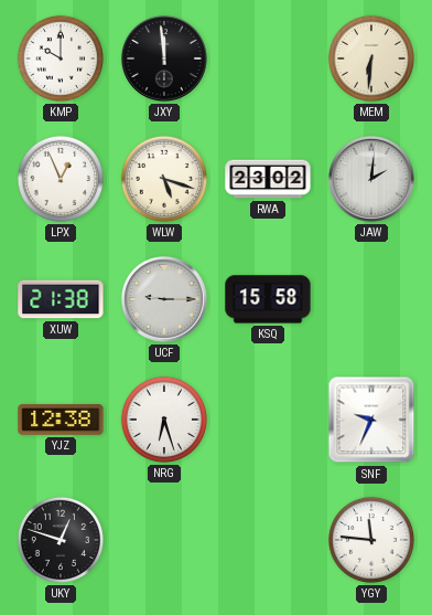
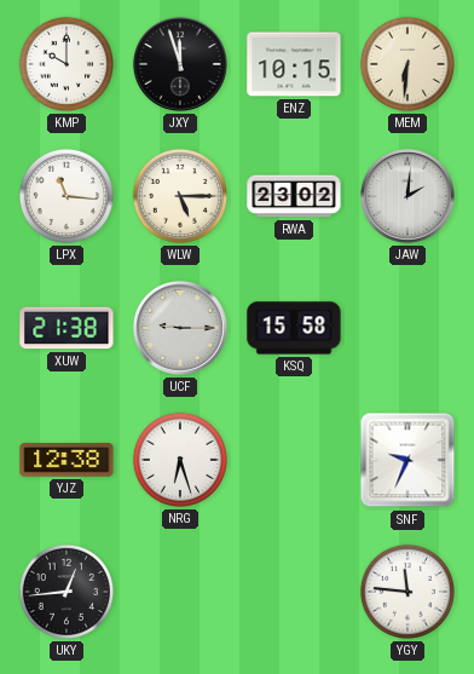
JXY: 11:59 -> 11:57 (180, 64)
ENZ: none -> 10:15 (294, 64)
LPX: 12:56 -> 11:16 (67, 196)
WLW: 5:18 -> 5:15 (180, 196)
UKY: 12:48 -> 12:44 (67, 592)
